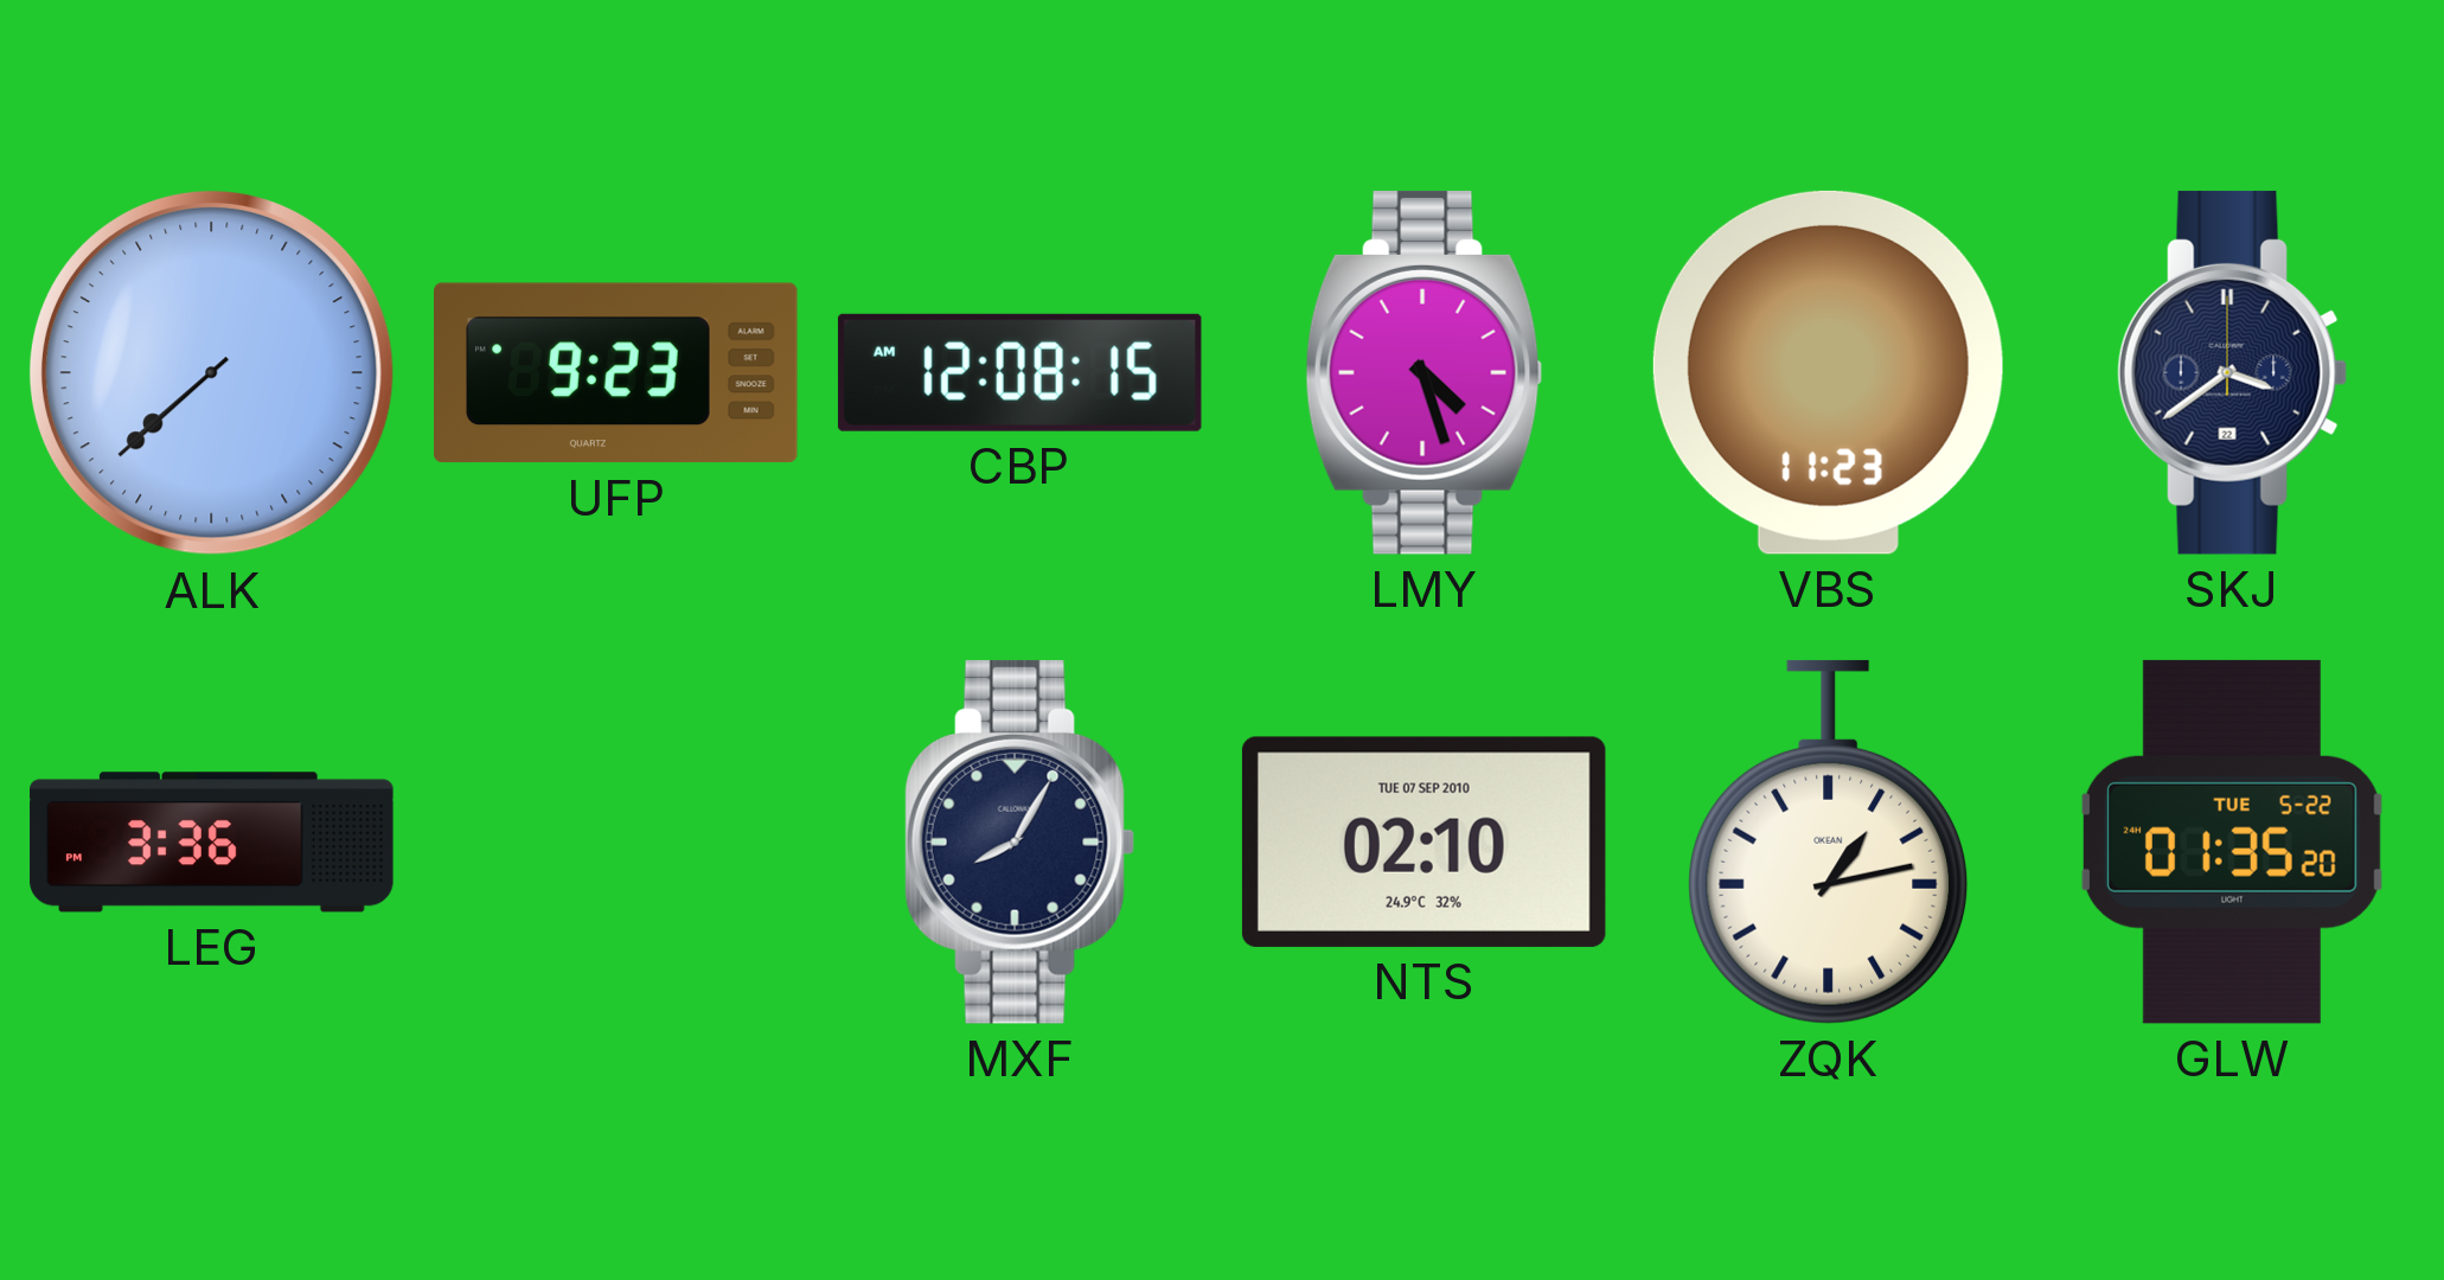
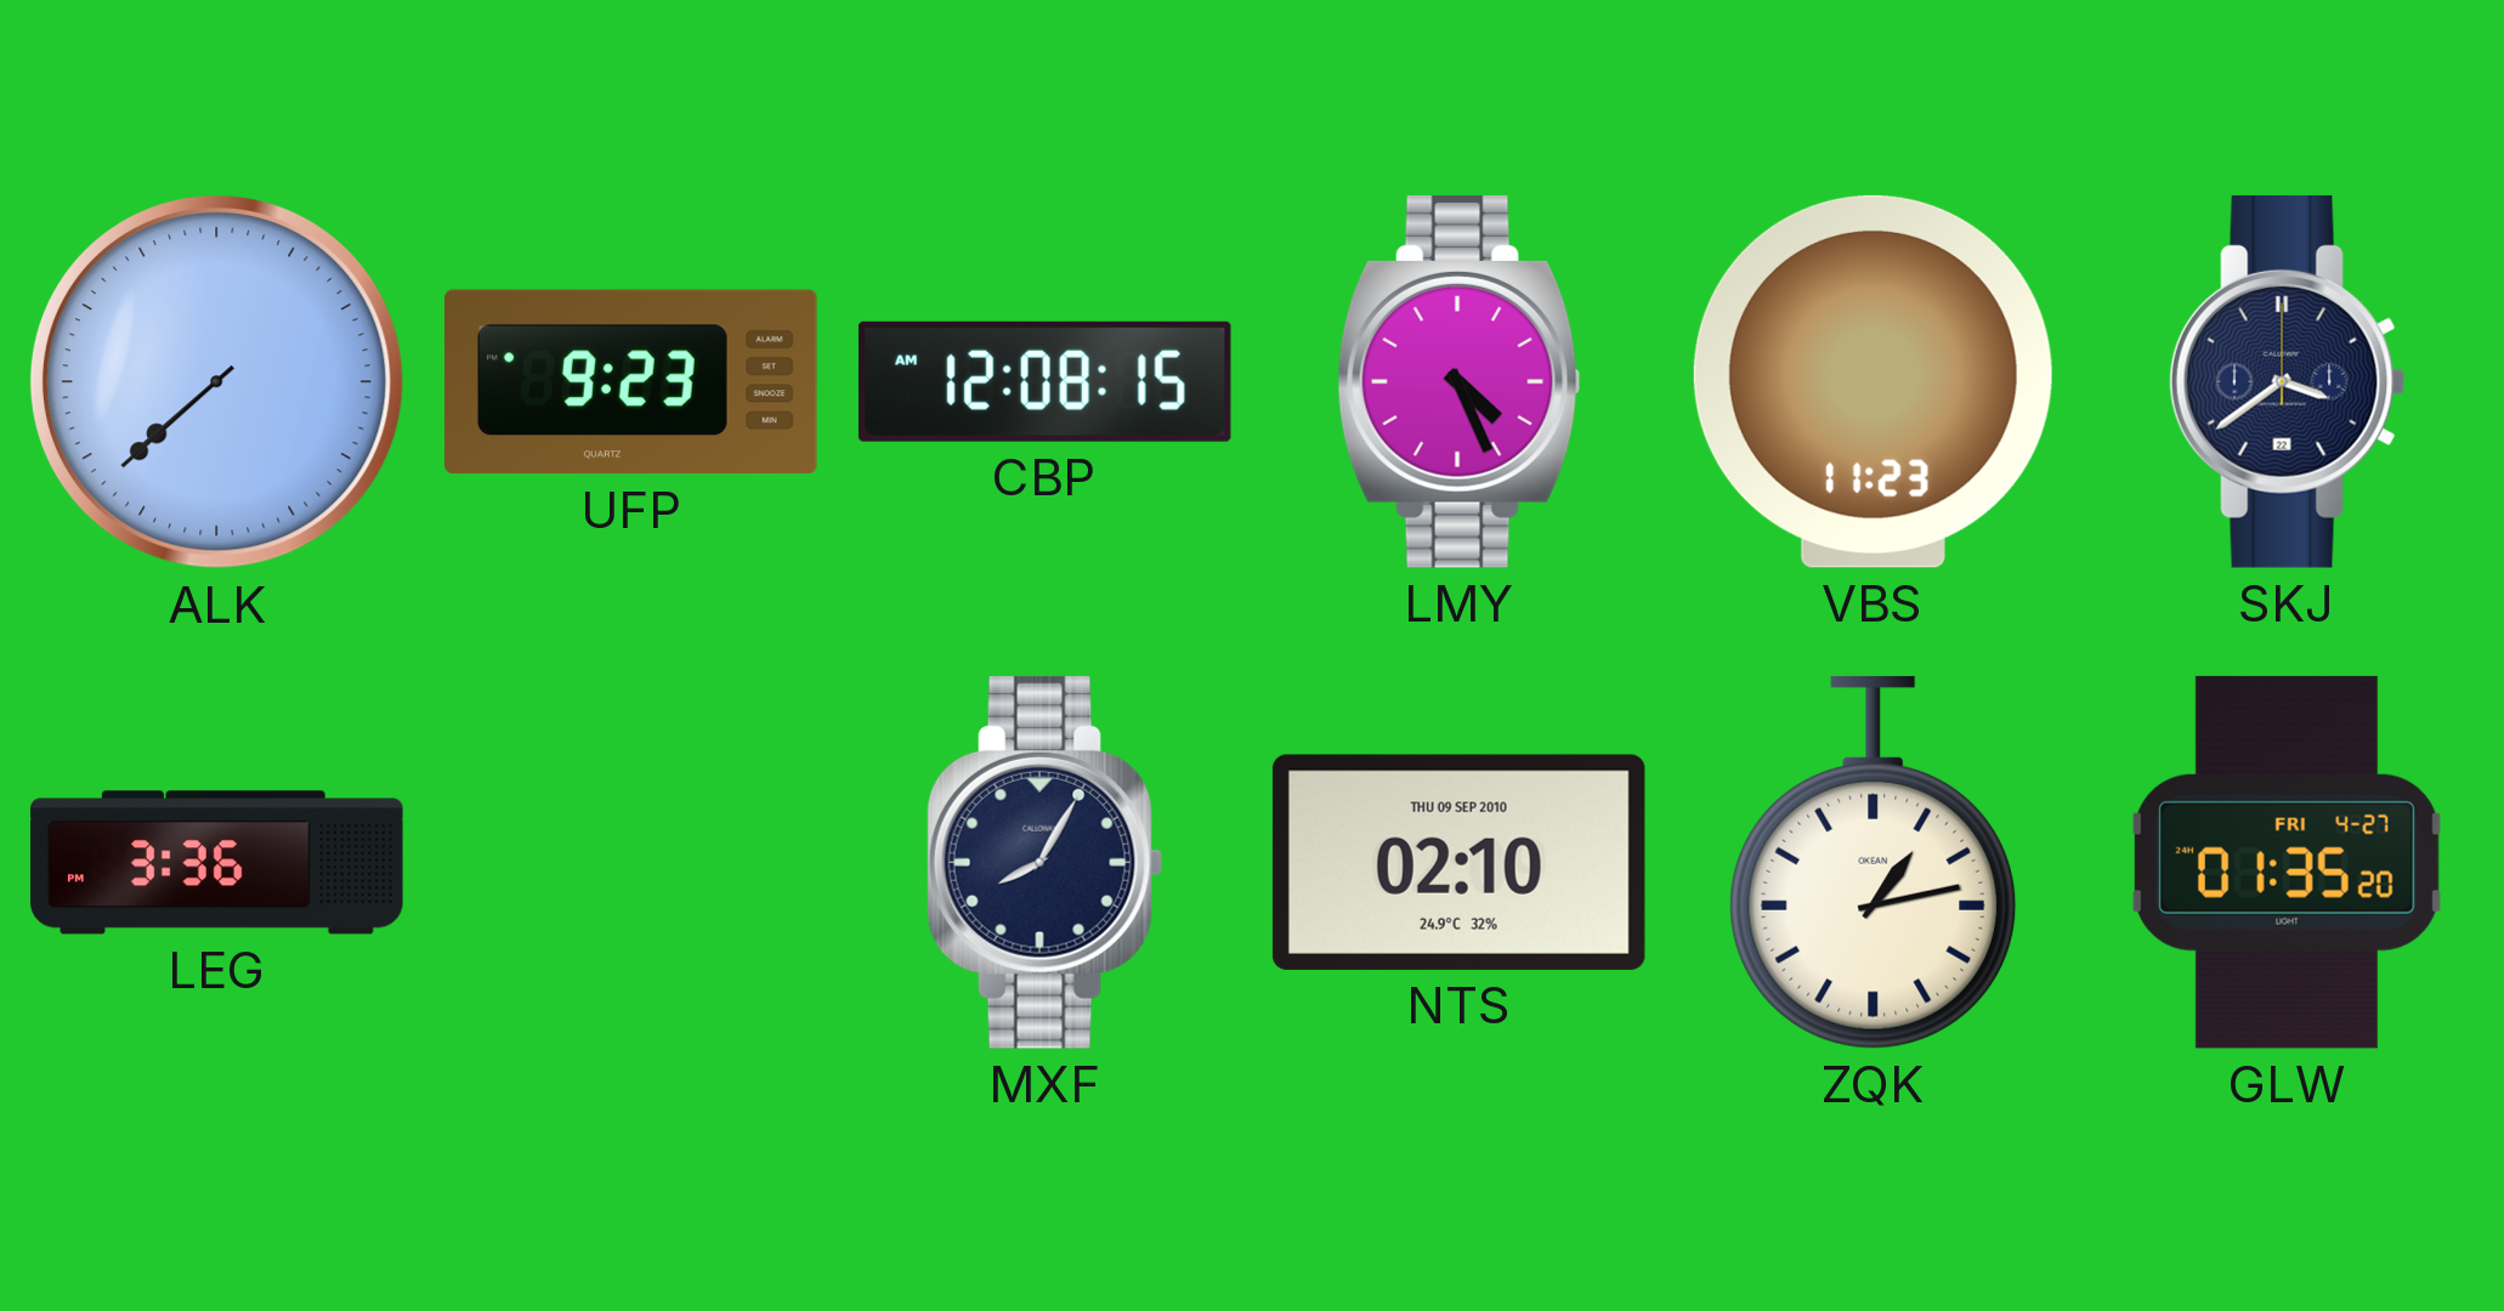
LMY: 4:27 -> 4:26 (1460, 381)
NTS date: TUE 07 SEP 2010 -> THU 09 SEP 2010 (1458, 862)
GLW date: TUE 5-22 -> FRI 4-27 (2287, 862)
